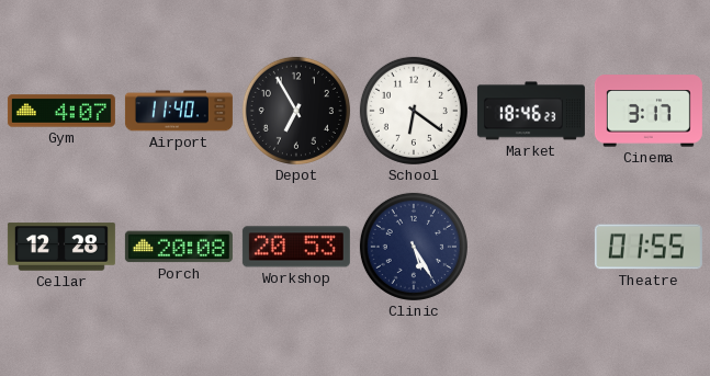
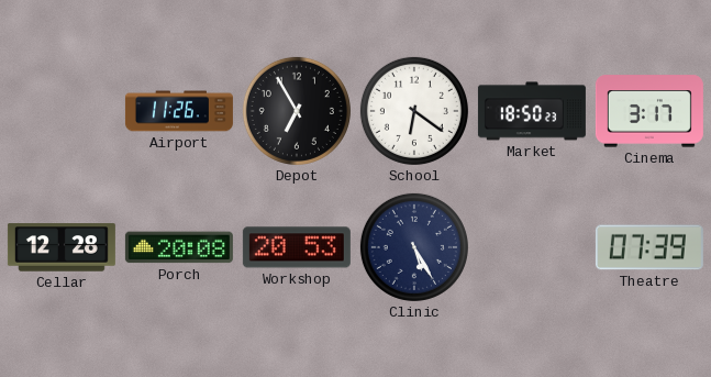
Gym: 4:07 -> none (61, 111)
Airport: 11:40 -> 11:26 (179, 111)
Market: 18:46 -> 18:50 (532, 111)
Theatre: 01:55 -> 07:39 (649, 247)
